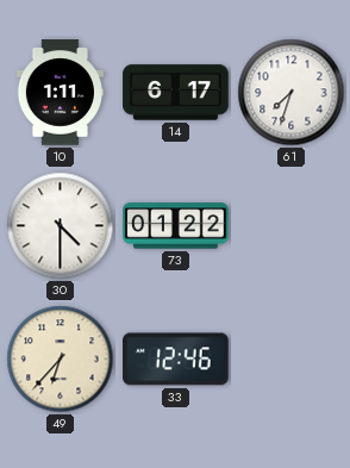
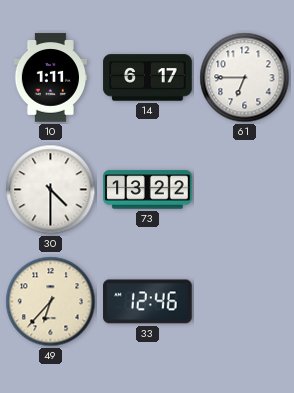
61: 7:33 -> 6:45 (245, 78)
73: 01:22 -> 13:22 (148, 190)
